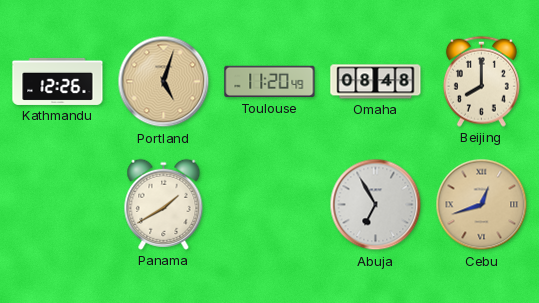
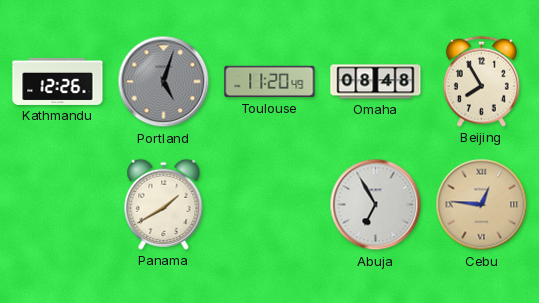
Portland dial: champagne -> grey (164, 82)
Beijing: 8:00 -> 7:55 (481, 81)
Cebu: 12:42 -> 12:46 (482, 205)
